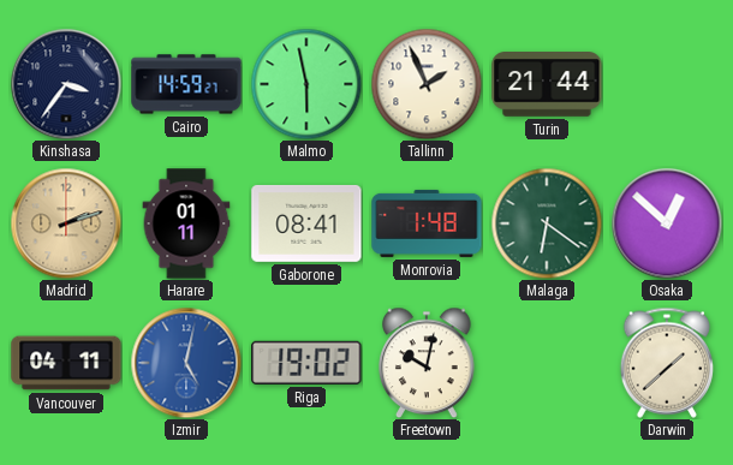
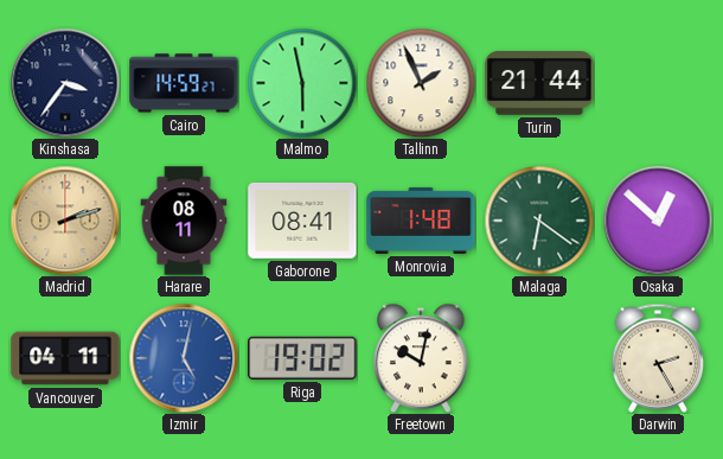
Harare: 01:11 -> 08:11 (184, 221)
Darwin: 1:38 -> 2:25 (657, 358)
